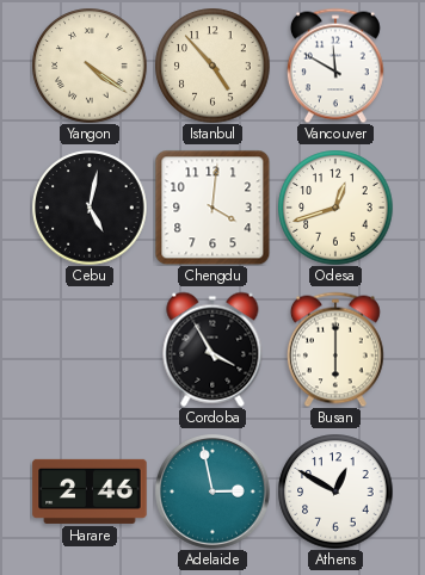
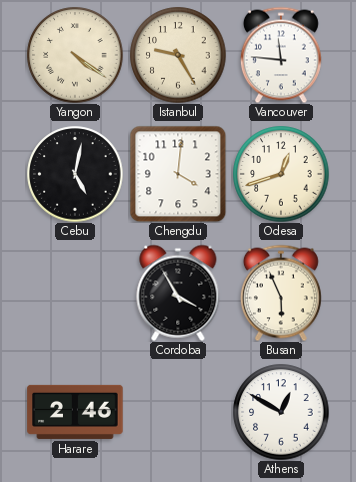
Istanbul: 4:53 -> 9:25 (178, 55)
Vancouver: 11:50 -> 11:46 (281, 55)
Busan: 6:00 -> 5:56 (281, 293)
Adelaide: 2:58 -> none (213, 491)
